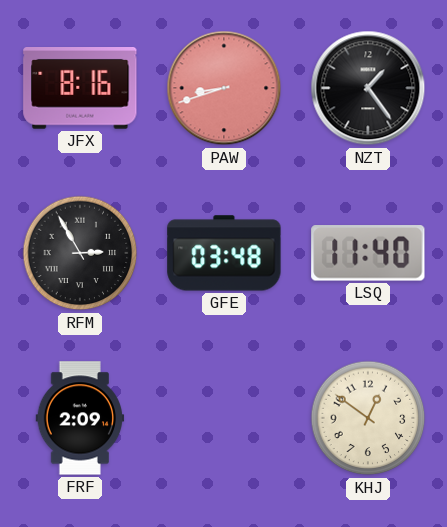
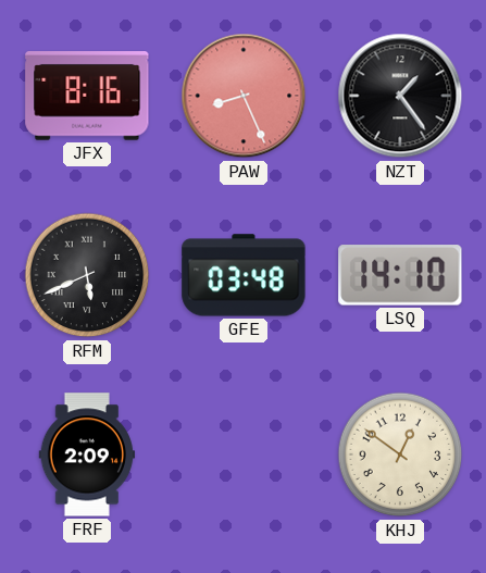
PAW: 8:42 -> 8:26 (244, 96)
RFM: 2:55 -> 5:41 (87, 275)
LSQ: 11:40 -> 14:10 (400, 275)
